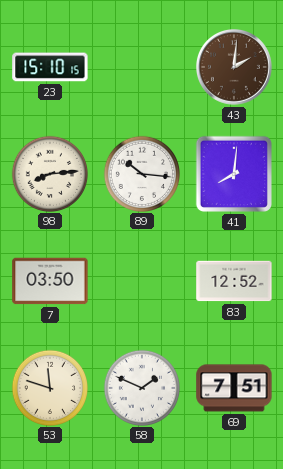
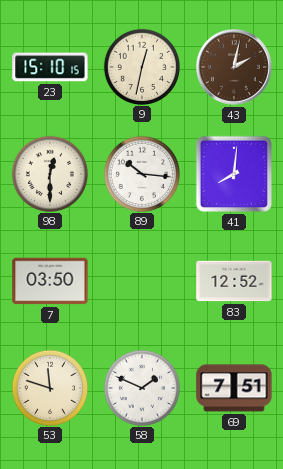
9: none -> 12:32 (141, 66)
43: 2:01 -> 2:02 (235, 68)
98: 8:14 -> 12:30 (49, 173)
